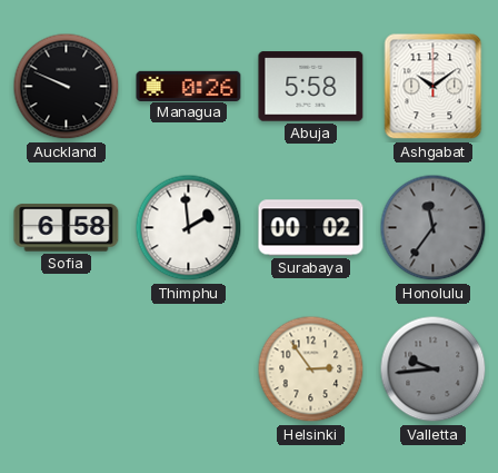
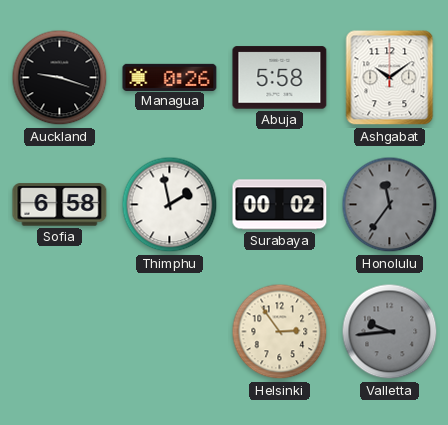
Auckland: 9:49 -> 9:18 (60, 78)
Thimphu: 1:59 -> 1:58 (170, 205)
